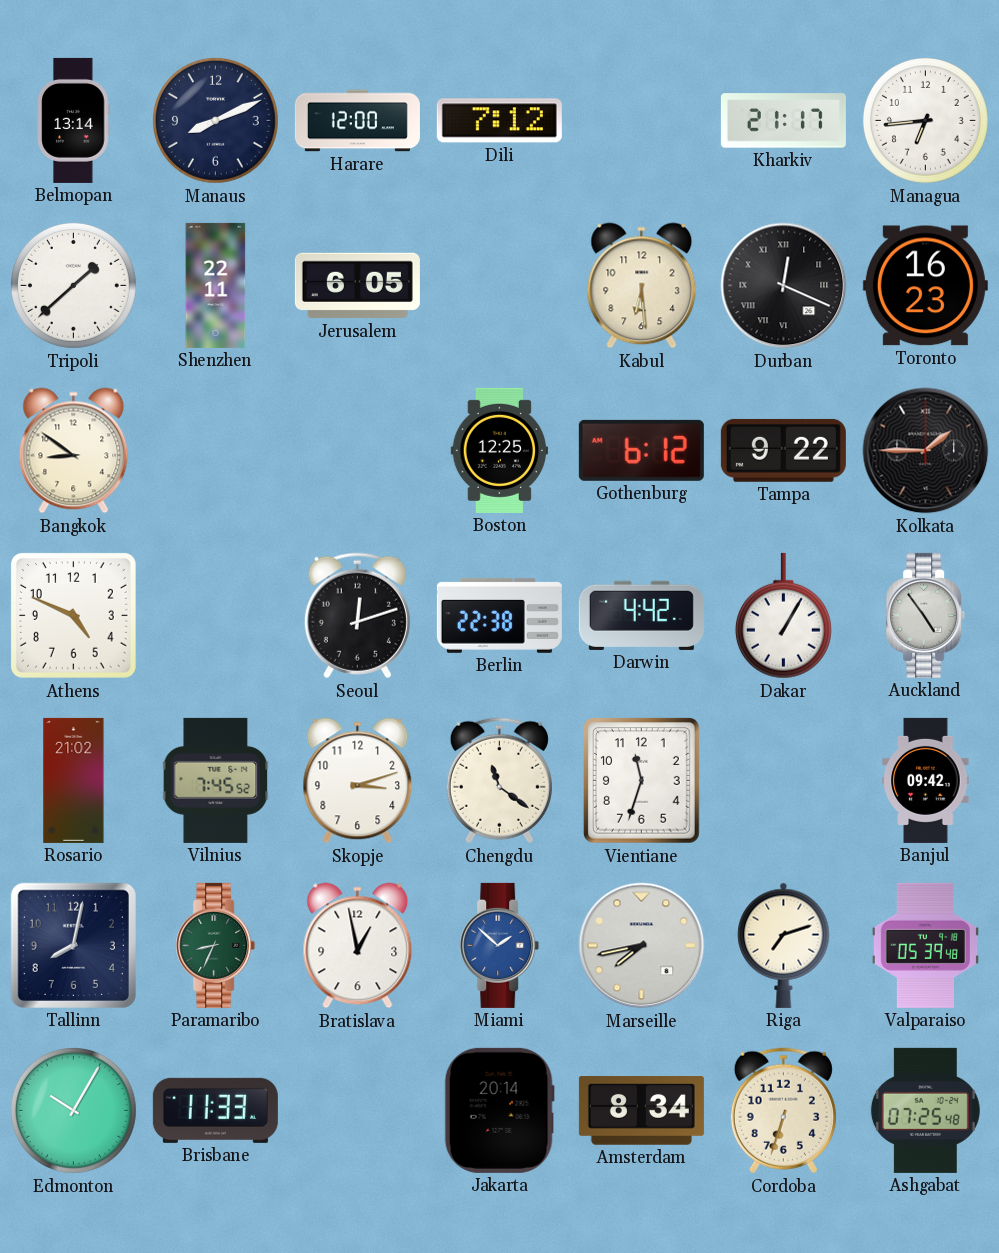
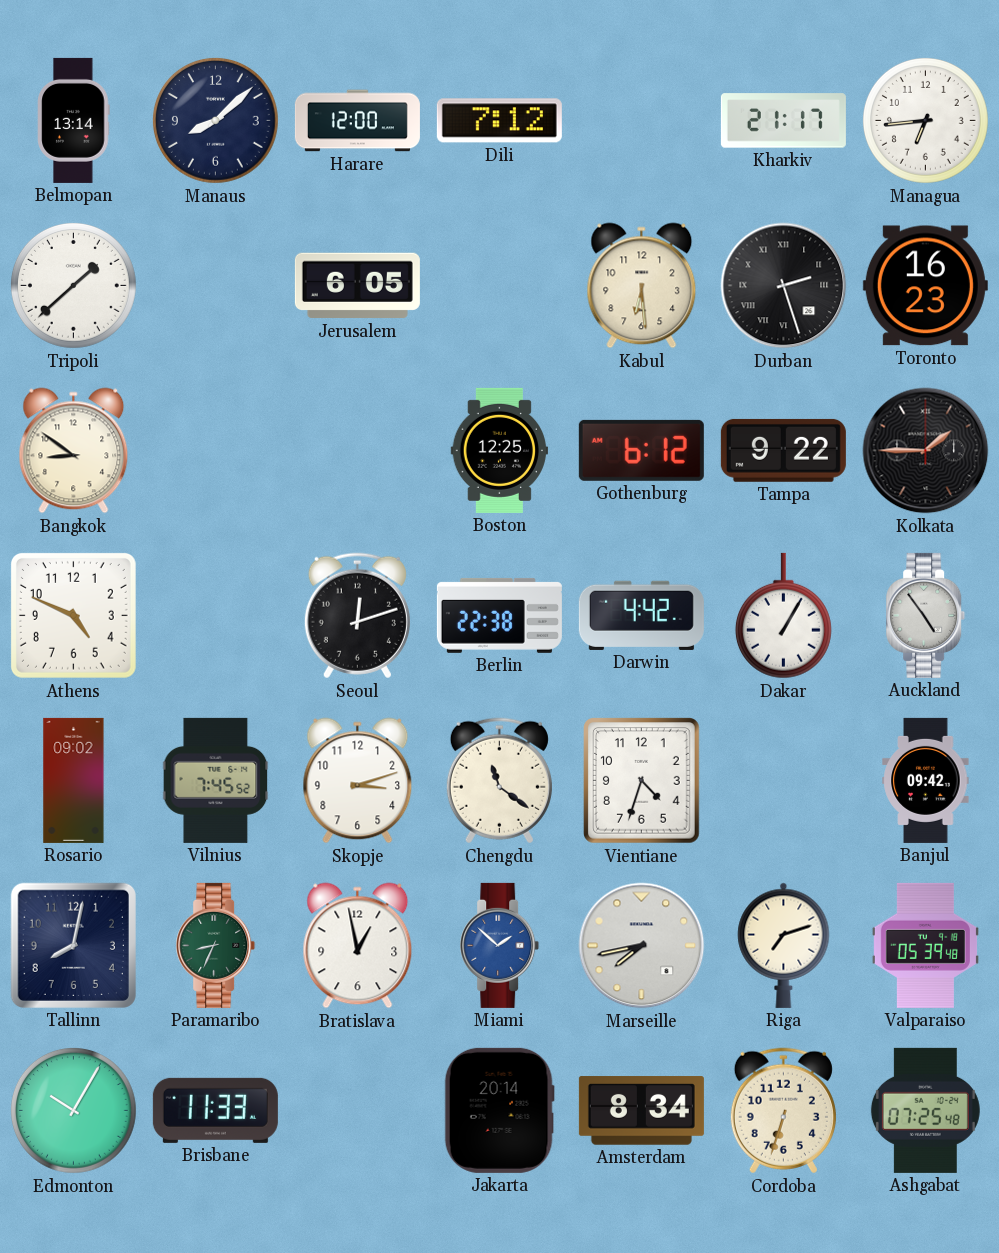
Manaus: 8:11 -> 8:08 (215, 120)
Shenzhen: 22:11 -> none (216, 285)
Durban: 12:19 -> 2:27 (784, 286)
Rosario: 21:02 -> 09:02 (74, 780)
Vientiane: 11:33 -> 4:33 (642, 781)
